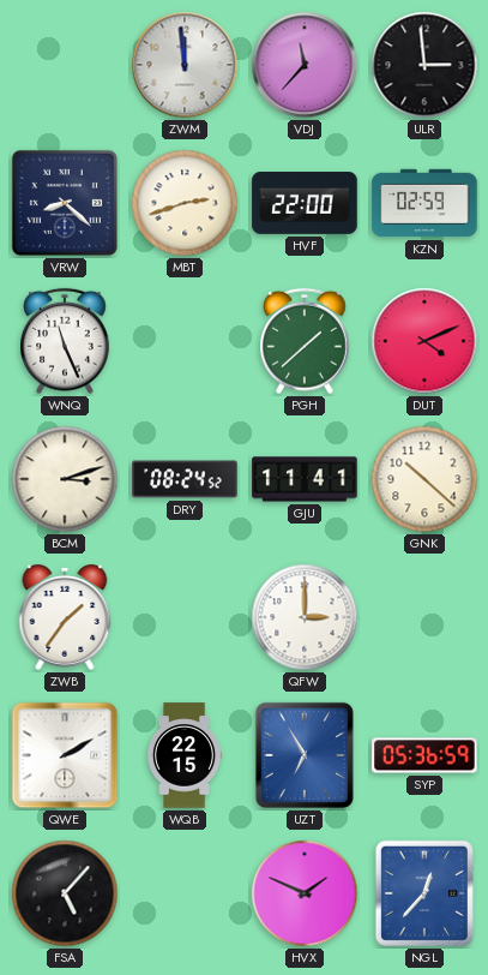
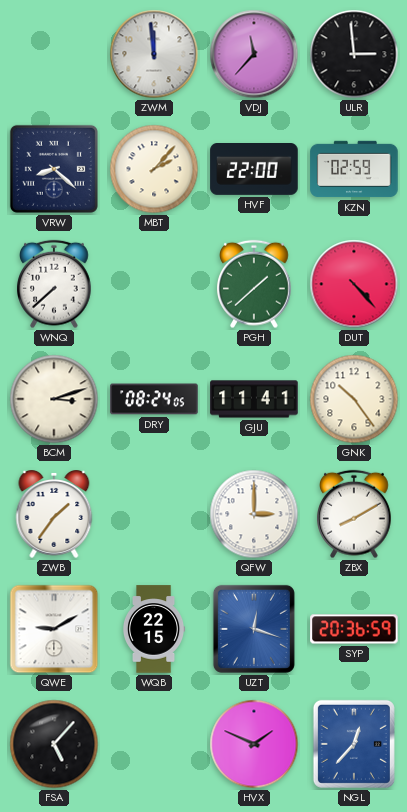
MBT: 2:42 -> 2:07 (154, 169)
WNQ: 11:26 -> 7:38 (55, 284)
DUT: 4:11 -> 4:23 (354, 284)
DRY: 08:24:52 -> 08:24:05 (154, 399)
GNK: 10:22 -> 10:24 (354, 399)
ZBX: none -> 8:10 (355, 514)
QWE: 2:10 -> 9:10 (54, 629)
UZT: 6:55 -> 12:18 (254, 629)
SYP: 05:36 -> 20:36 (354, 629)
